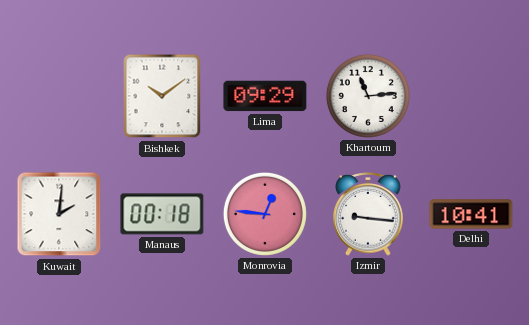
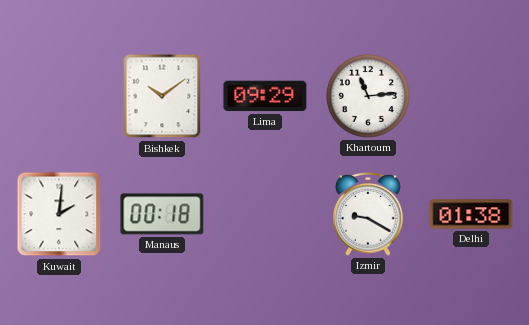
Monrovia: 12:46 -> none (265, 214)
Izmir: 9:16 -> 9:20 (368, 215)
Delhi: 10:41 -> 01:38 (471, 214)
